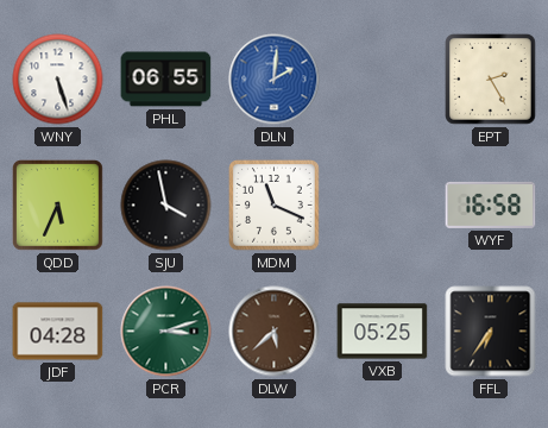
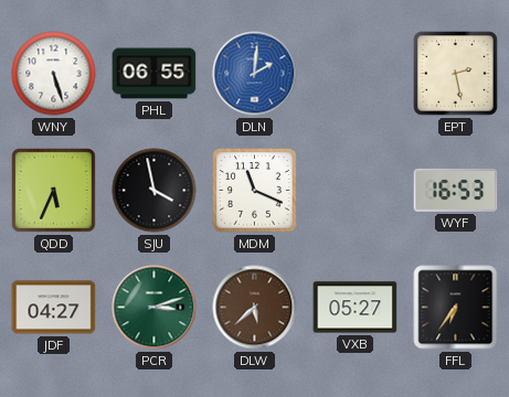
EPT: 2:25 -> 2:28 (456, 74)
WYF: 16:58 -> 16:53 (456, 190)
JDF: 04:28 -> 04:27 (54, 308)
VXB: 05:25 -> 05:27 (356, 308)
